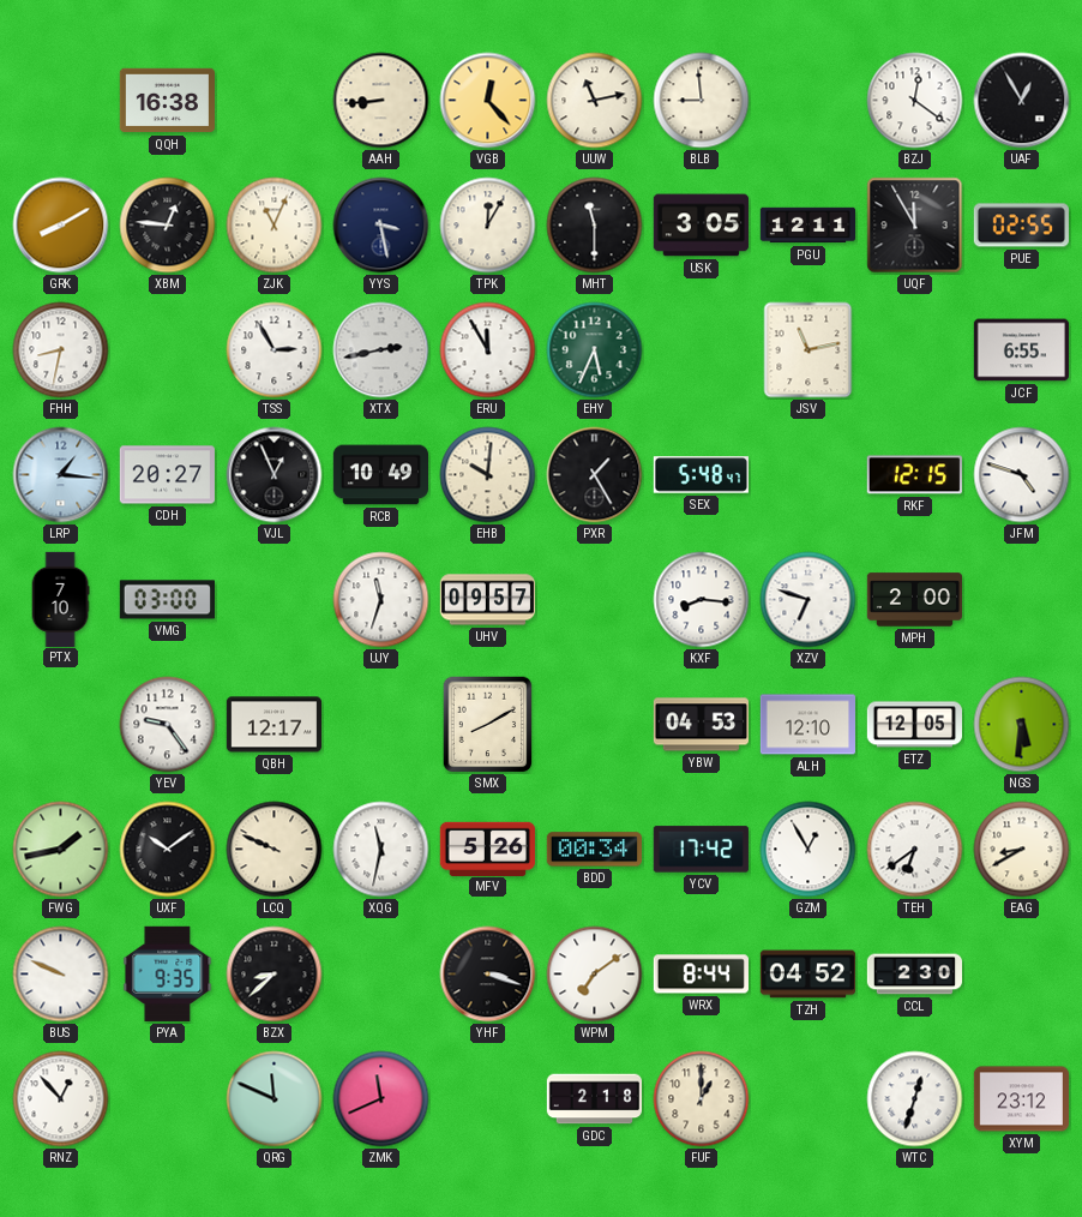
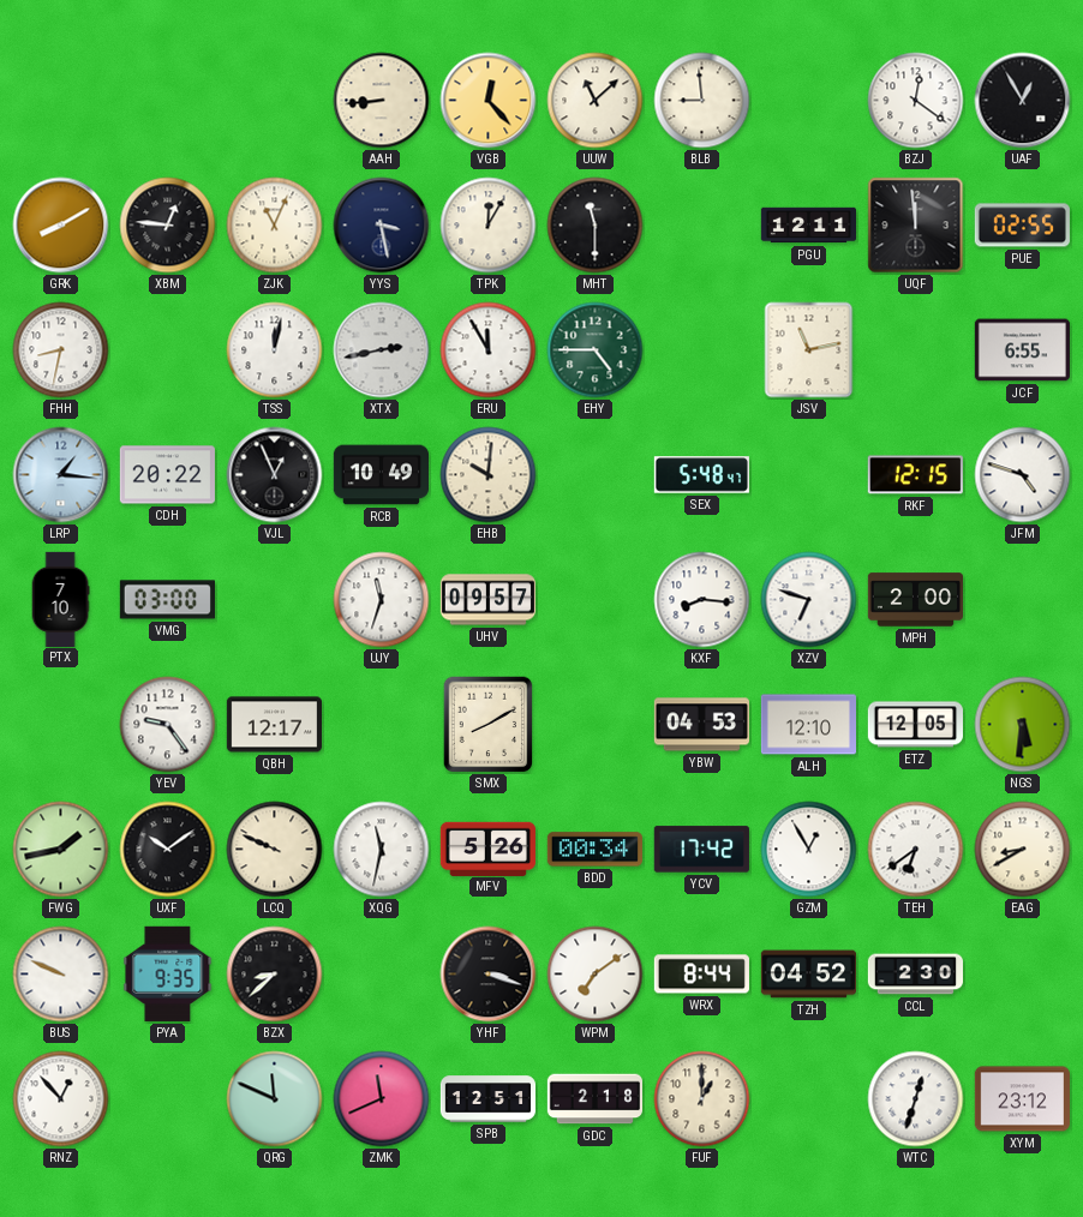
QQH: 16:38 -> none (167, 101)
UUW: 11:13 -> 11:08 (596, 101)
USK: 3:05 -> none (701, 226)
UQF: 11:55 -> 11:59 (916, 226)
TSS: 2:55 -> 12:02 (275, 350)
EHY: 5:34 -> 4:45 (596, 350)
CDH: 20:27 -> 20:22 (167, 475)
PXR: 1:25 -> none (595, 475)
SPB: none -> 12:51 (487, 1099)
